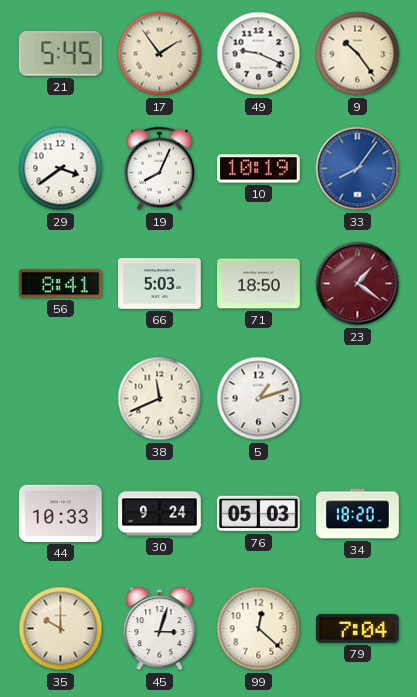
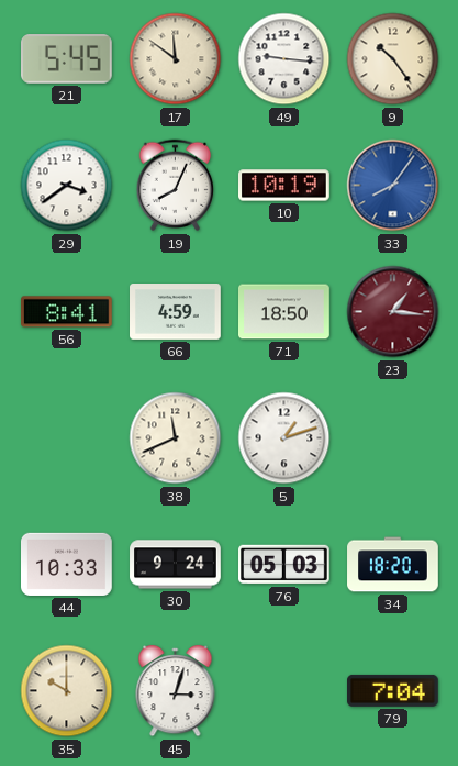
17: 1:54 -> 11:51 (176, 59)
49: 9:19 -> 9:16 (284, 59)
66: 5:03 -> 4:59 (176, 312)
23: 1:21 -> 1:16 (393, 312)
99: 12:22 -> none (259, 629)
